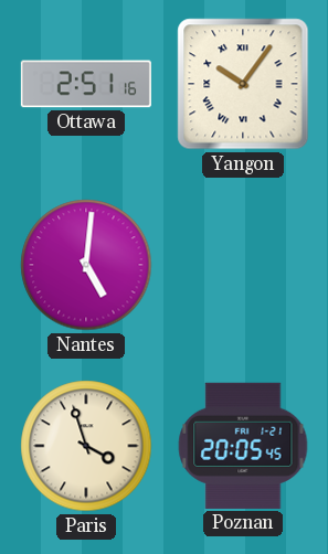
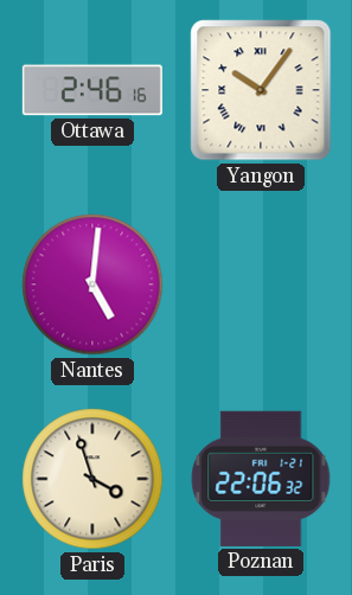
Ottawa: 2:51 -> 2:46 (92, 90)
Poznan: 20:05 -> 22:06 (261, 479)
